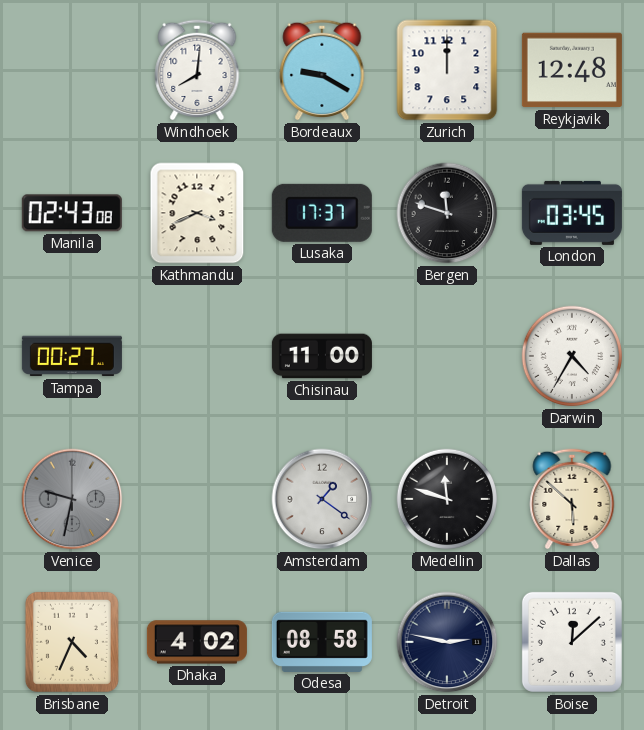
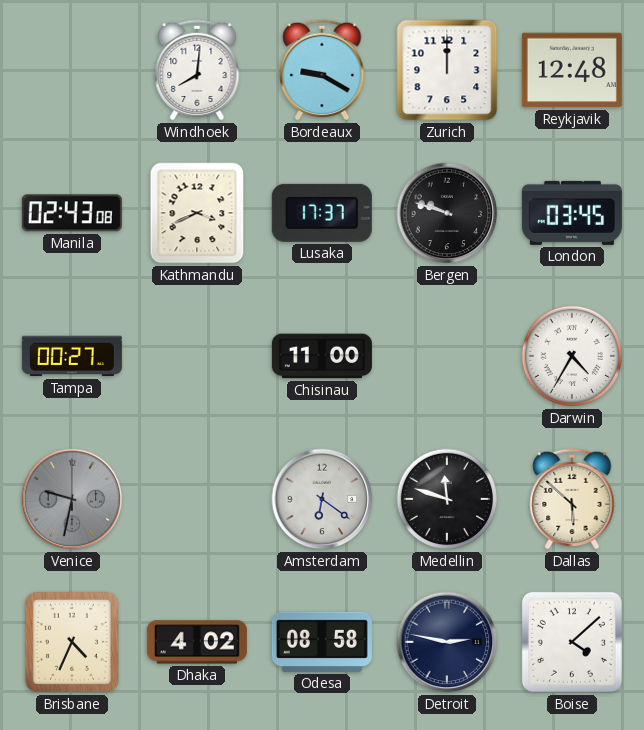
Bergen: 11:48 -> 9:48 (447, 213)
Amsterdam: 1:21 -> 6:21 (322, 499)
Boise: 12:08 -> 4:08 (572, 642)
